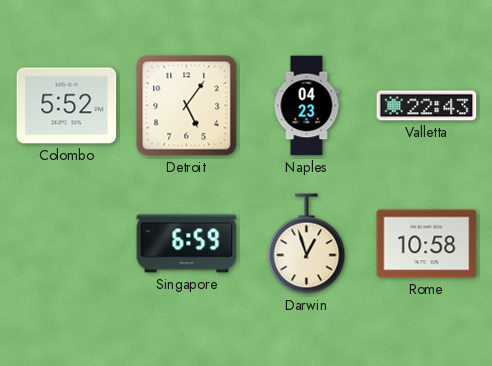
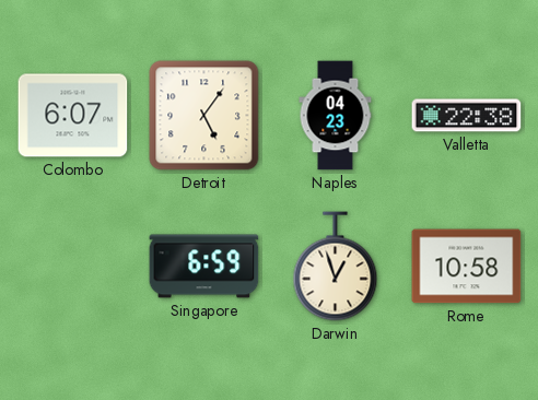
Colombo: 5:52 -> 6:07 (73, 116)
Valletta: 22:43 -> 22:38 (467, 116)
